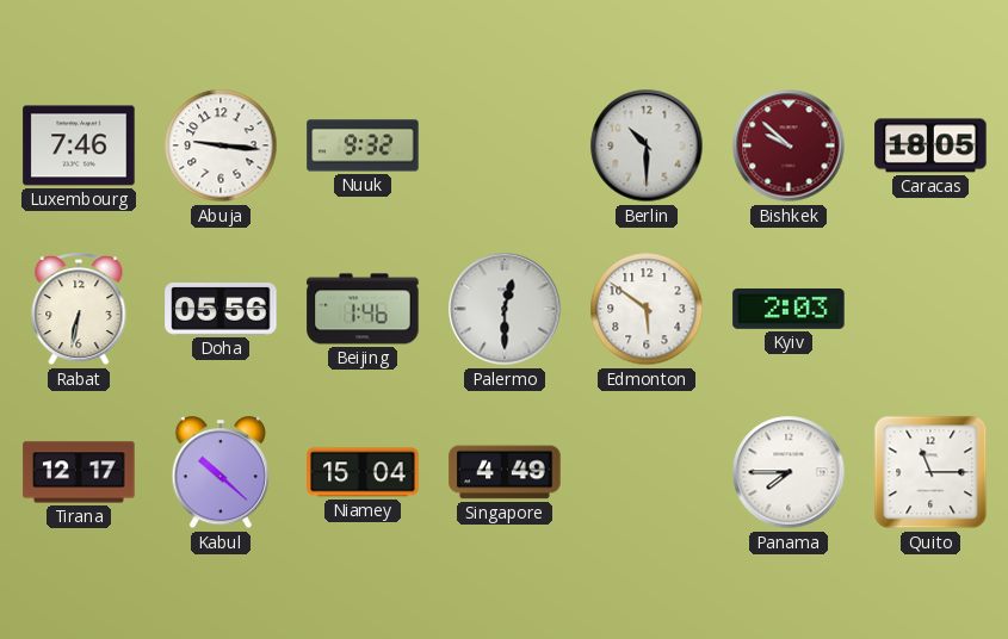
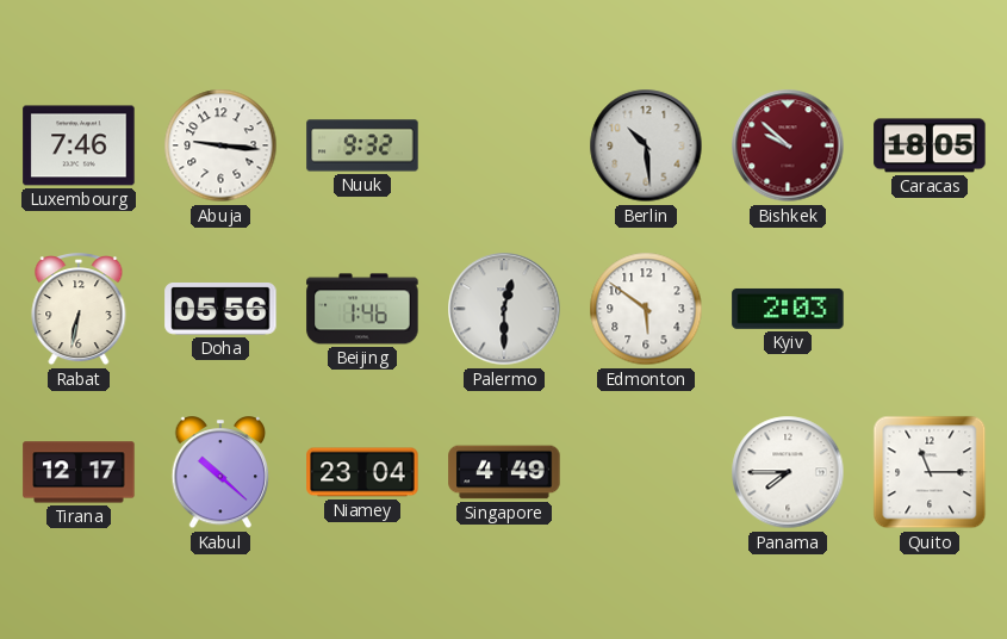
Berlin: 10:30 -> 10:29 (646, 145)
Niamey: 15:04 -> 23:04 (362, 472)
